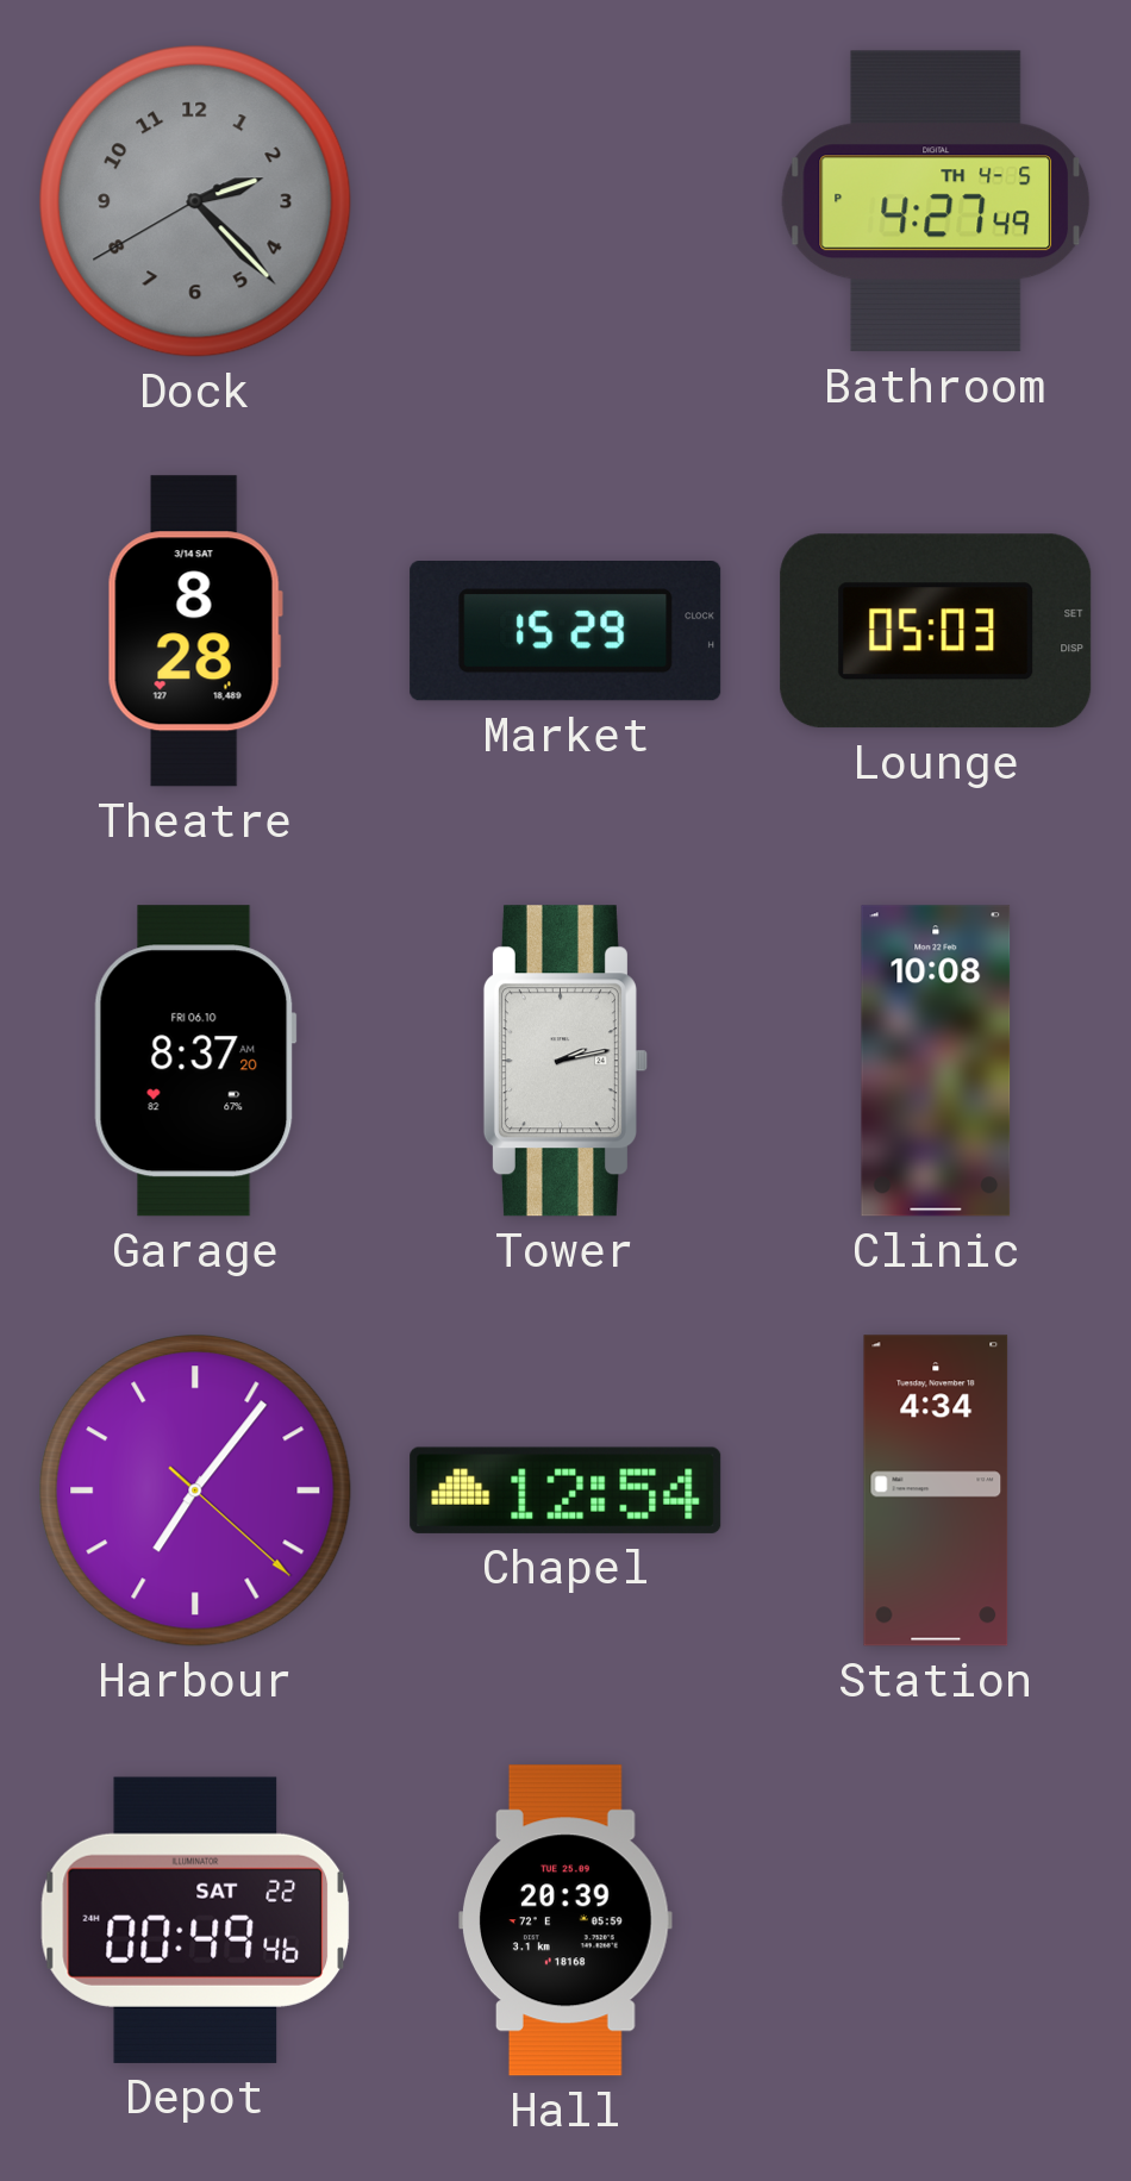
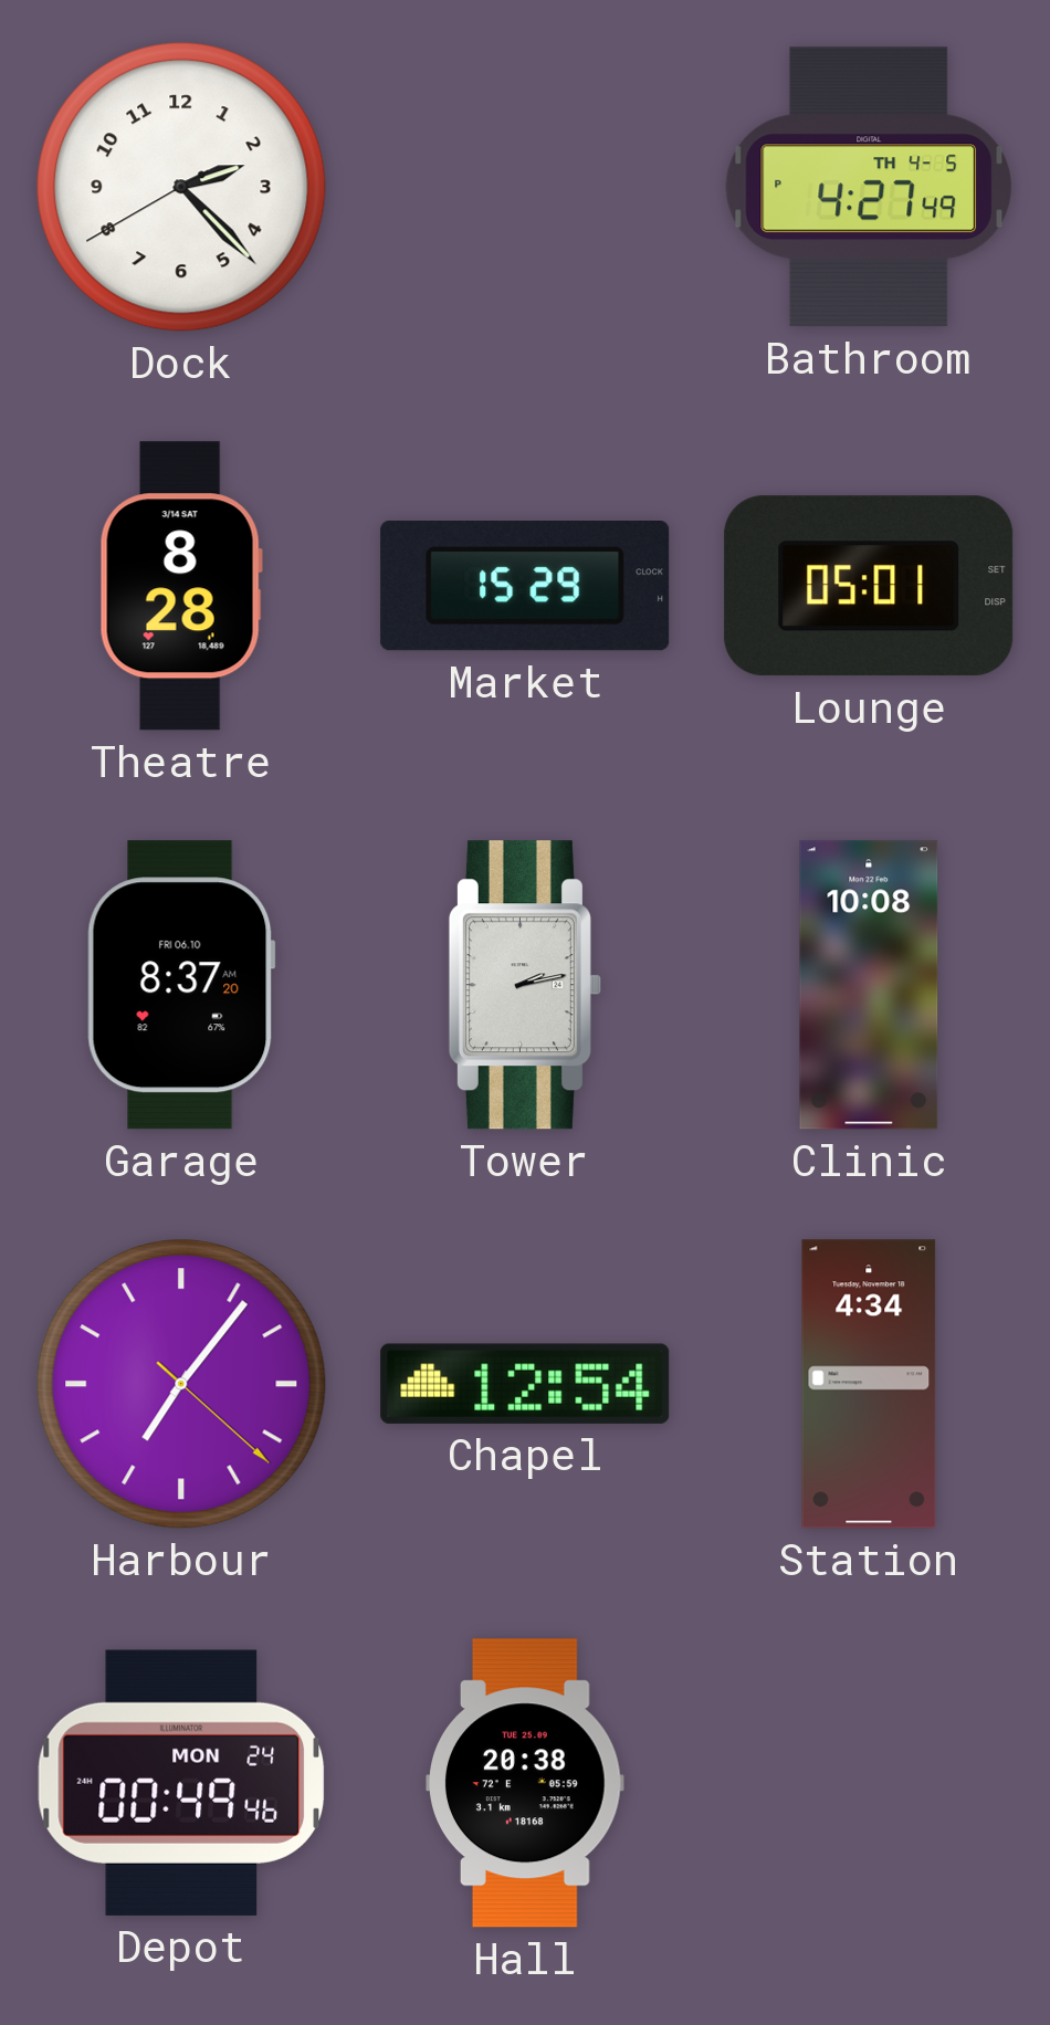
Dock dial: grey -> white (181, 187)
Lounge: 05:03 -> 05:01 (869, 586)
Depot date: SAT 22 -> MON 24 (181, 1783)
Hall: 20:39 -> 20:38 (525, 1783)
